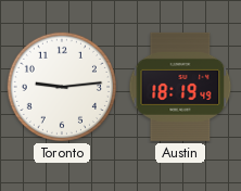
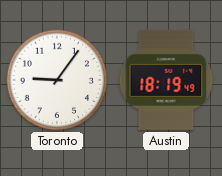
Toronto: 9:14 -> 9:06 (57, 80)
